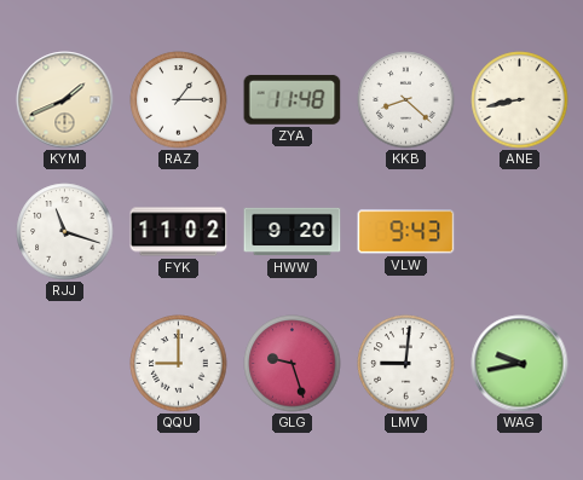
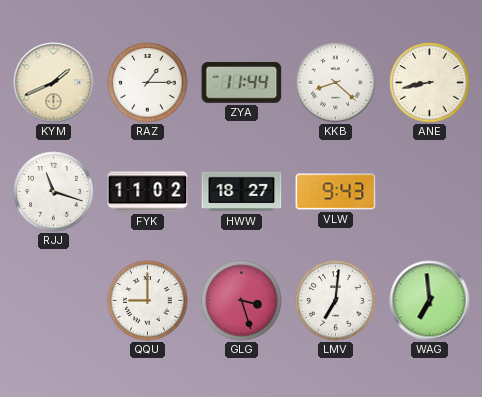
ZYA: 11:48 -> 11:44 (242, 83)
HWW: 9:20 -> 18:27 (242, 192)
GLG: 9:27 -> 3:27 (242, 301)
LMV: 9:01 -> 7:01 (336, 301)
WAG: 9:43 -> 6:59 (430, 301)
